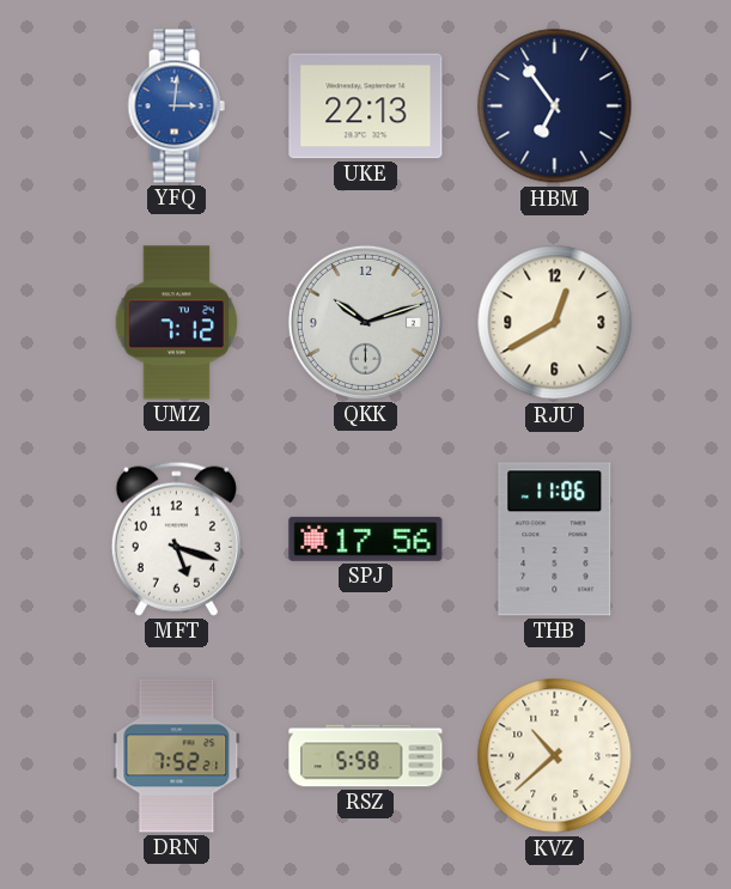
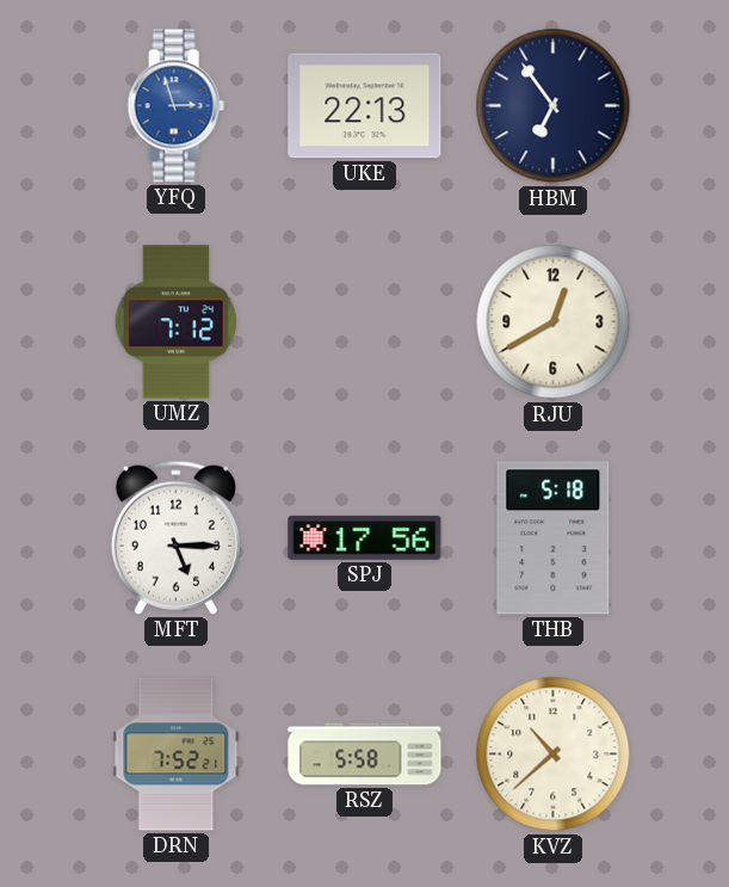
YFQ: 3:01 -> 2:57 (175, 106)
QKK: 10:12 -> none (365, 322)
MFT: 5:18 -> 5:15 (175, 537)
THB: 11:06 -> 5:18 (554, 538)
